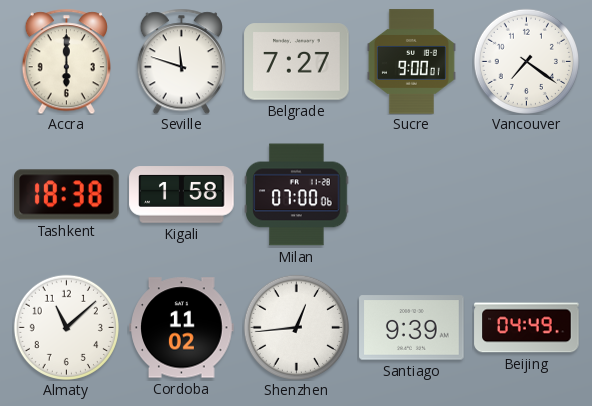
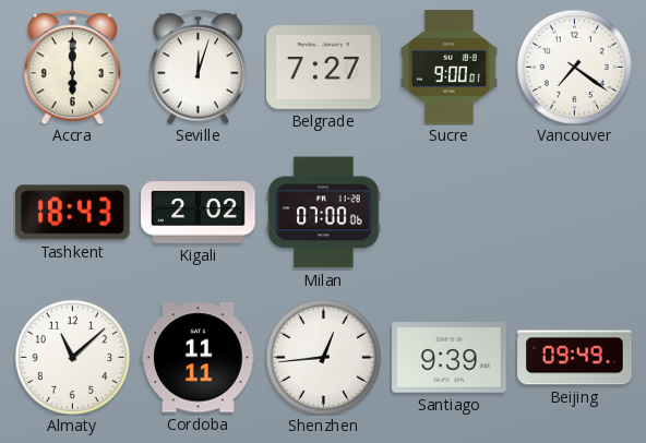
Seville: 11:48 -> 12:03 (198, 67)
Tashkent: 18:38 -> 18:43 (73, 213)
Kigali: 1:58 -> 2:02 (199, 213)
Cordoba: 11:02 -> 11:11 (199, 358)
Beijing: 04:49 -> 09:49 (575, 358)
